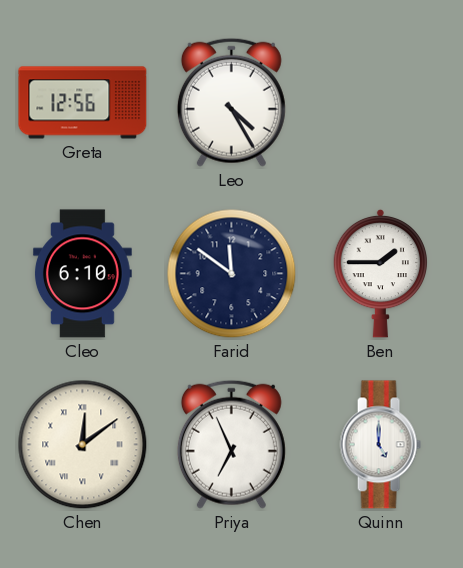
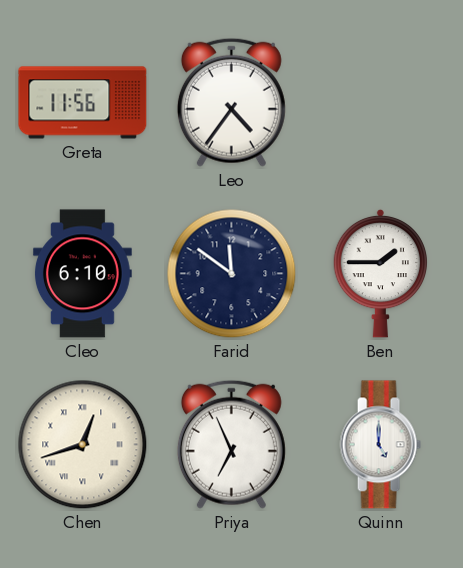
Greta: 12:56 -> 11:56 (83, 103)
Leo: 4:25 -> 4:36 (231, 102)
Chen: 12:09 -> 12:42 (83, 445)
